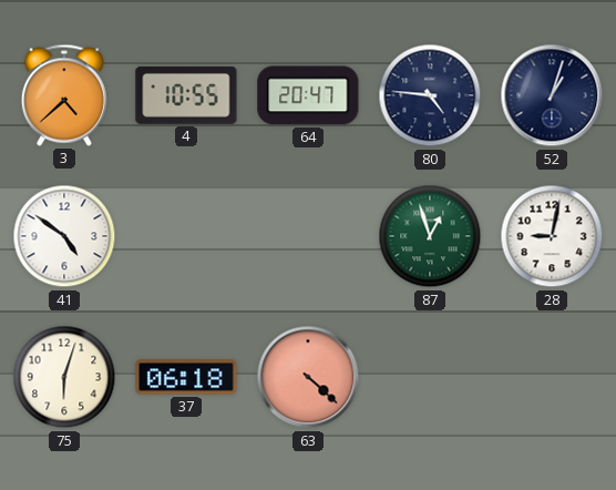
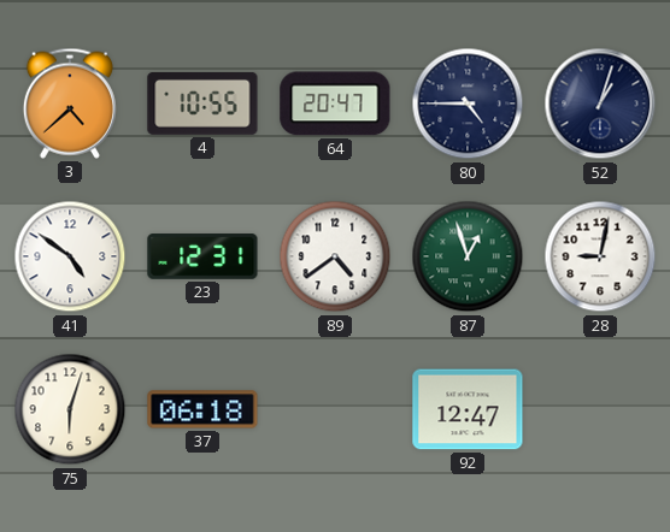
80: 4:46 -> 4:45 (468, 104)
23: none -> 12:31 (202, 256)
89: none -> 4:39 (335, 256)
63: 4:22 -> none (308, 377)
92: none -> 12:47 (468, 409)
